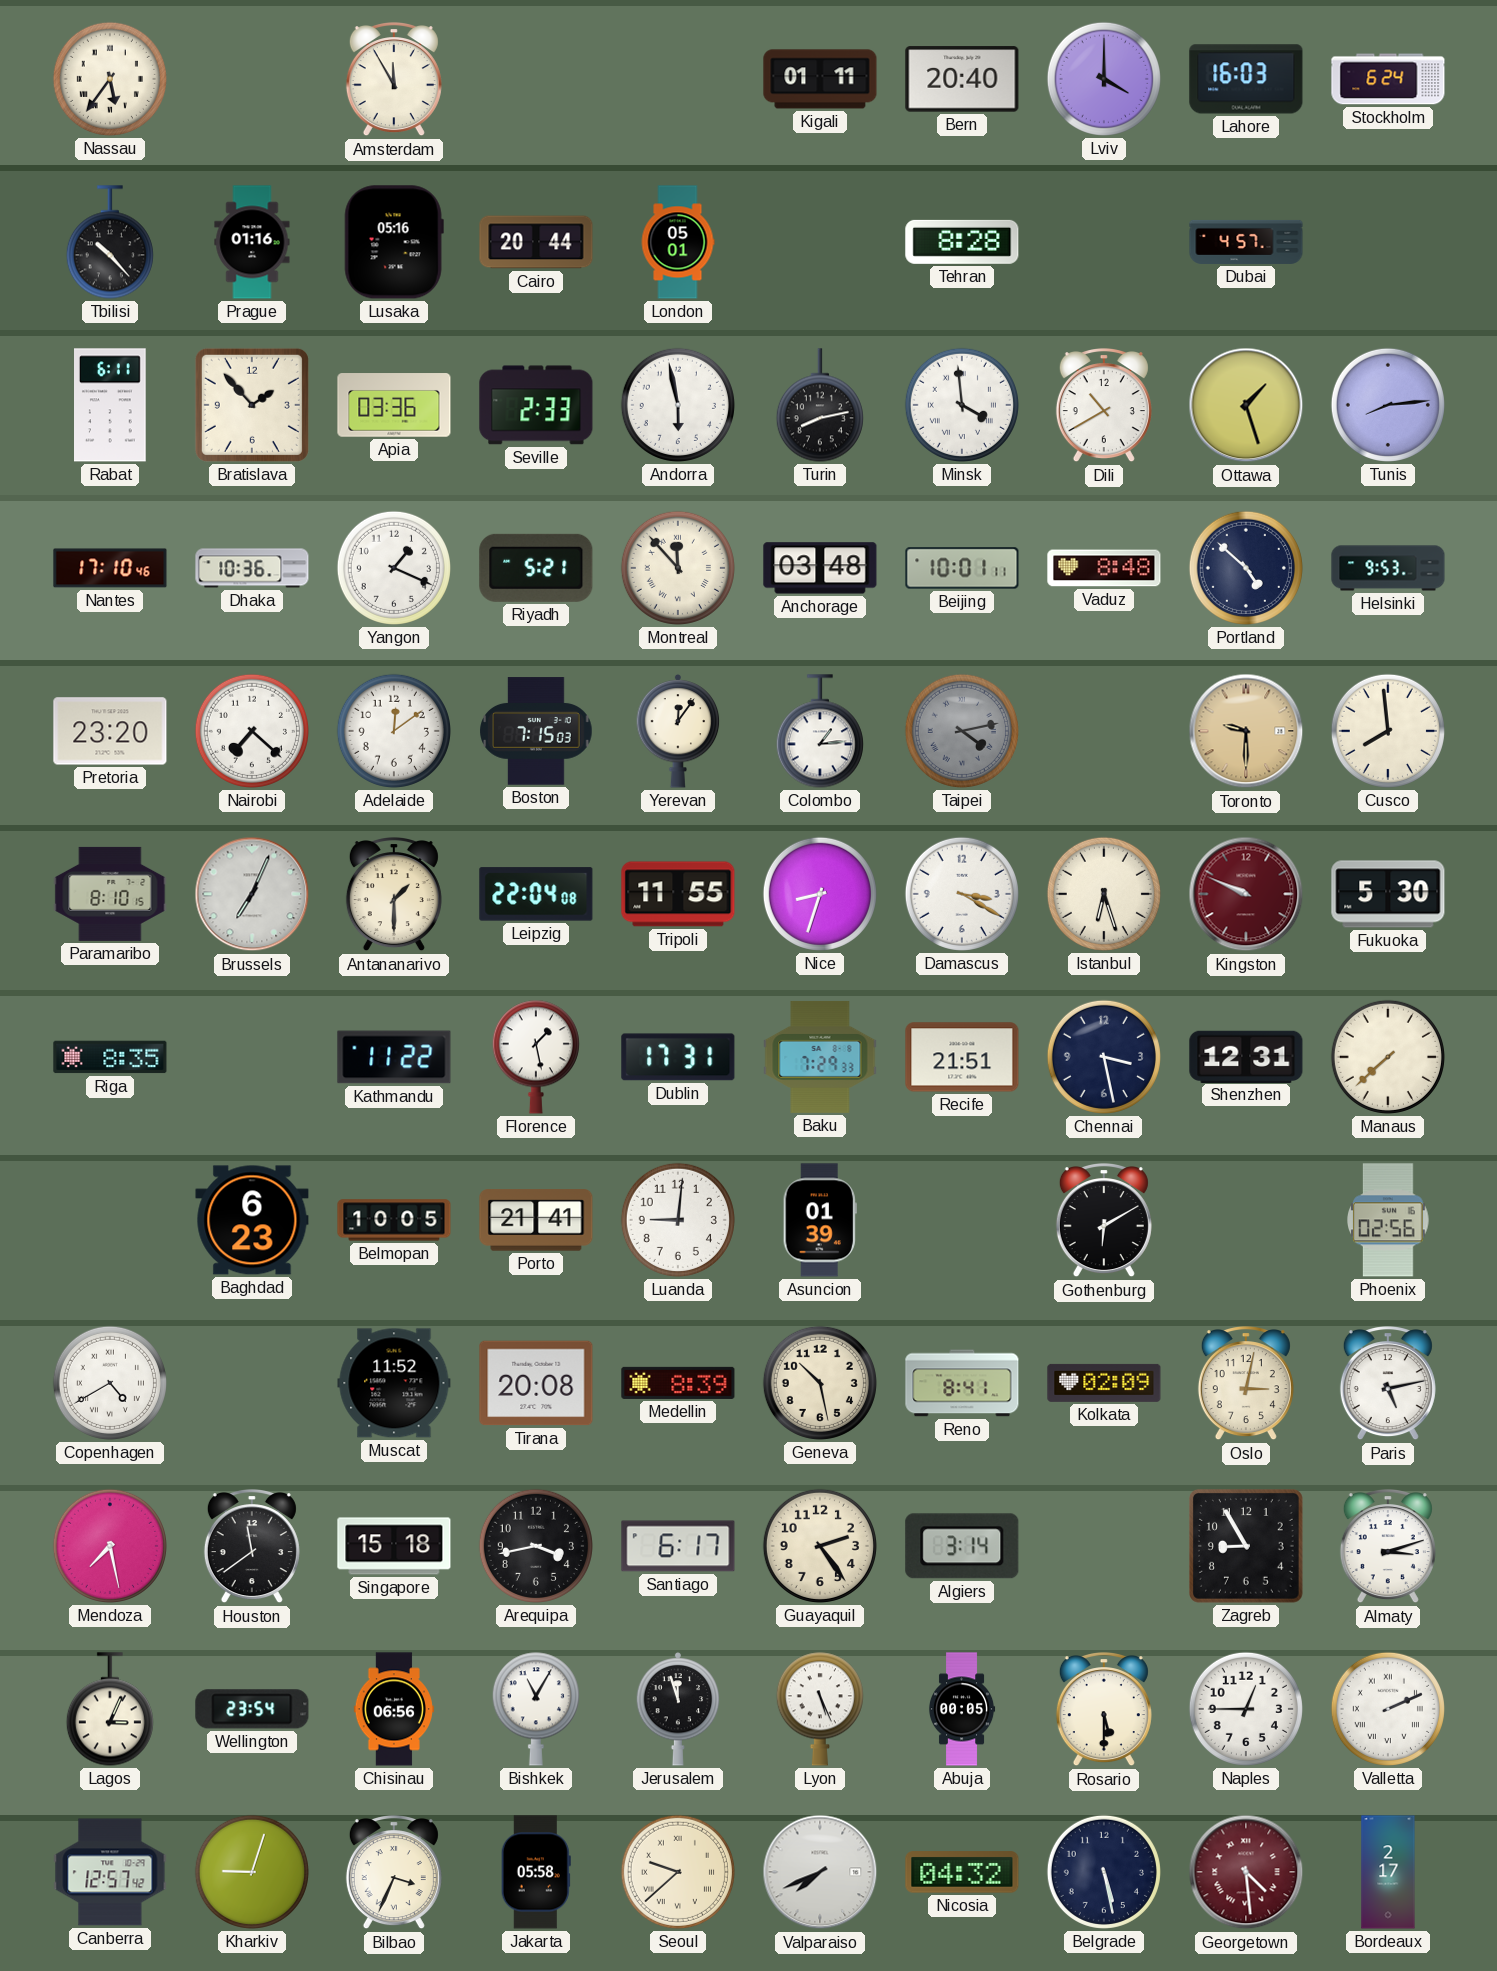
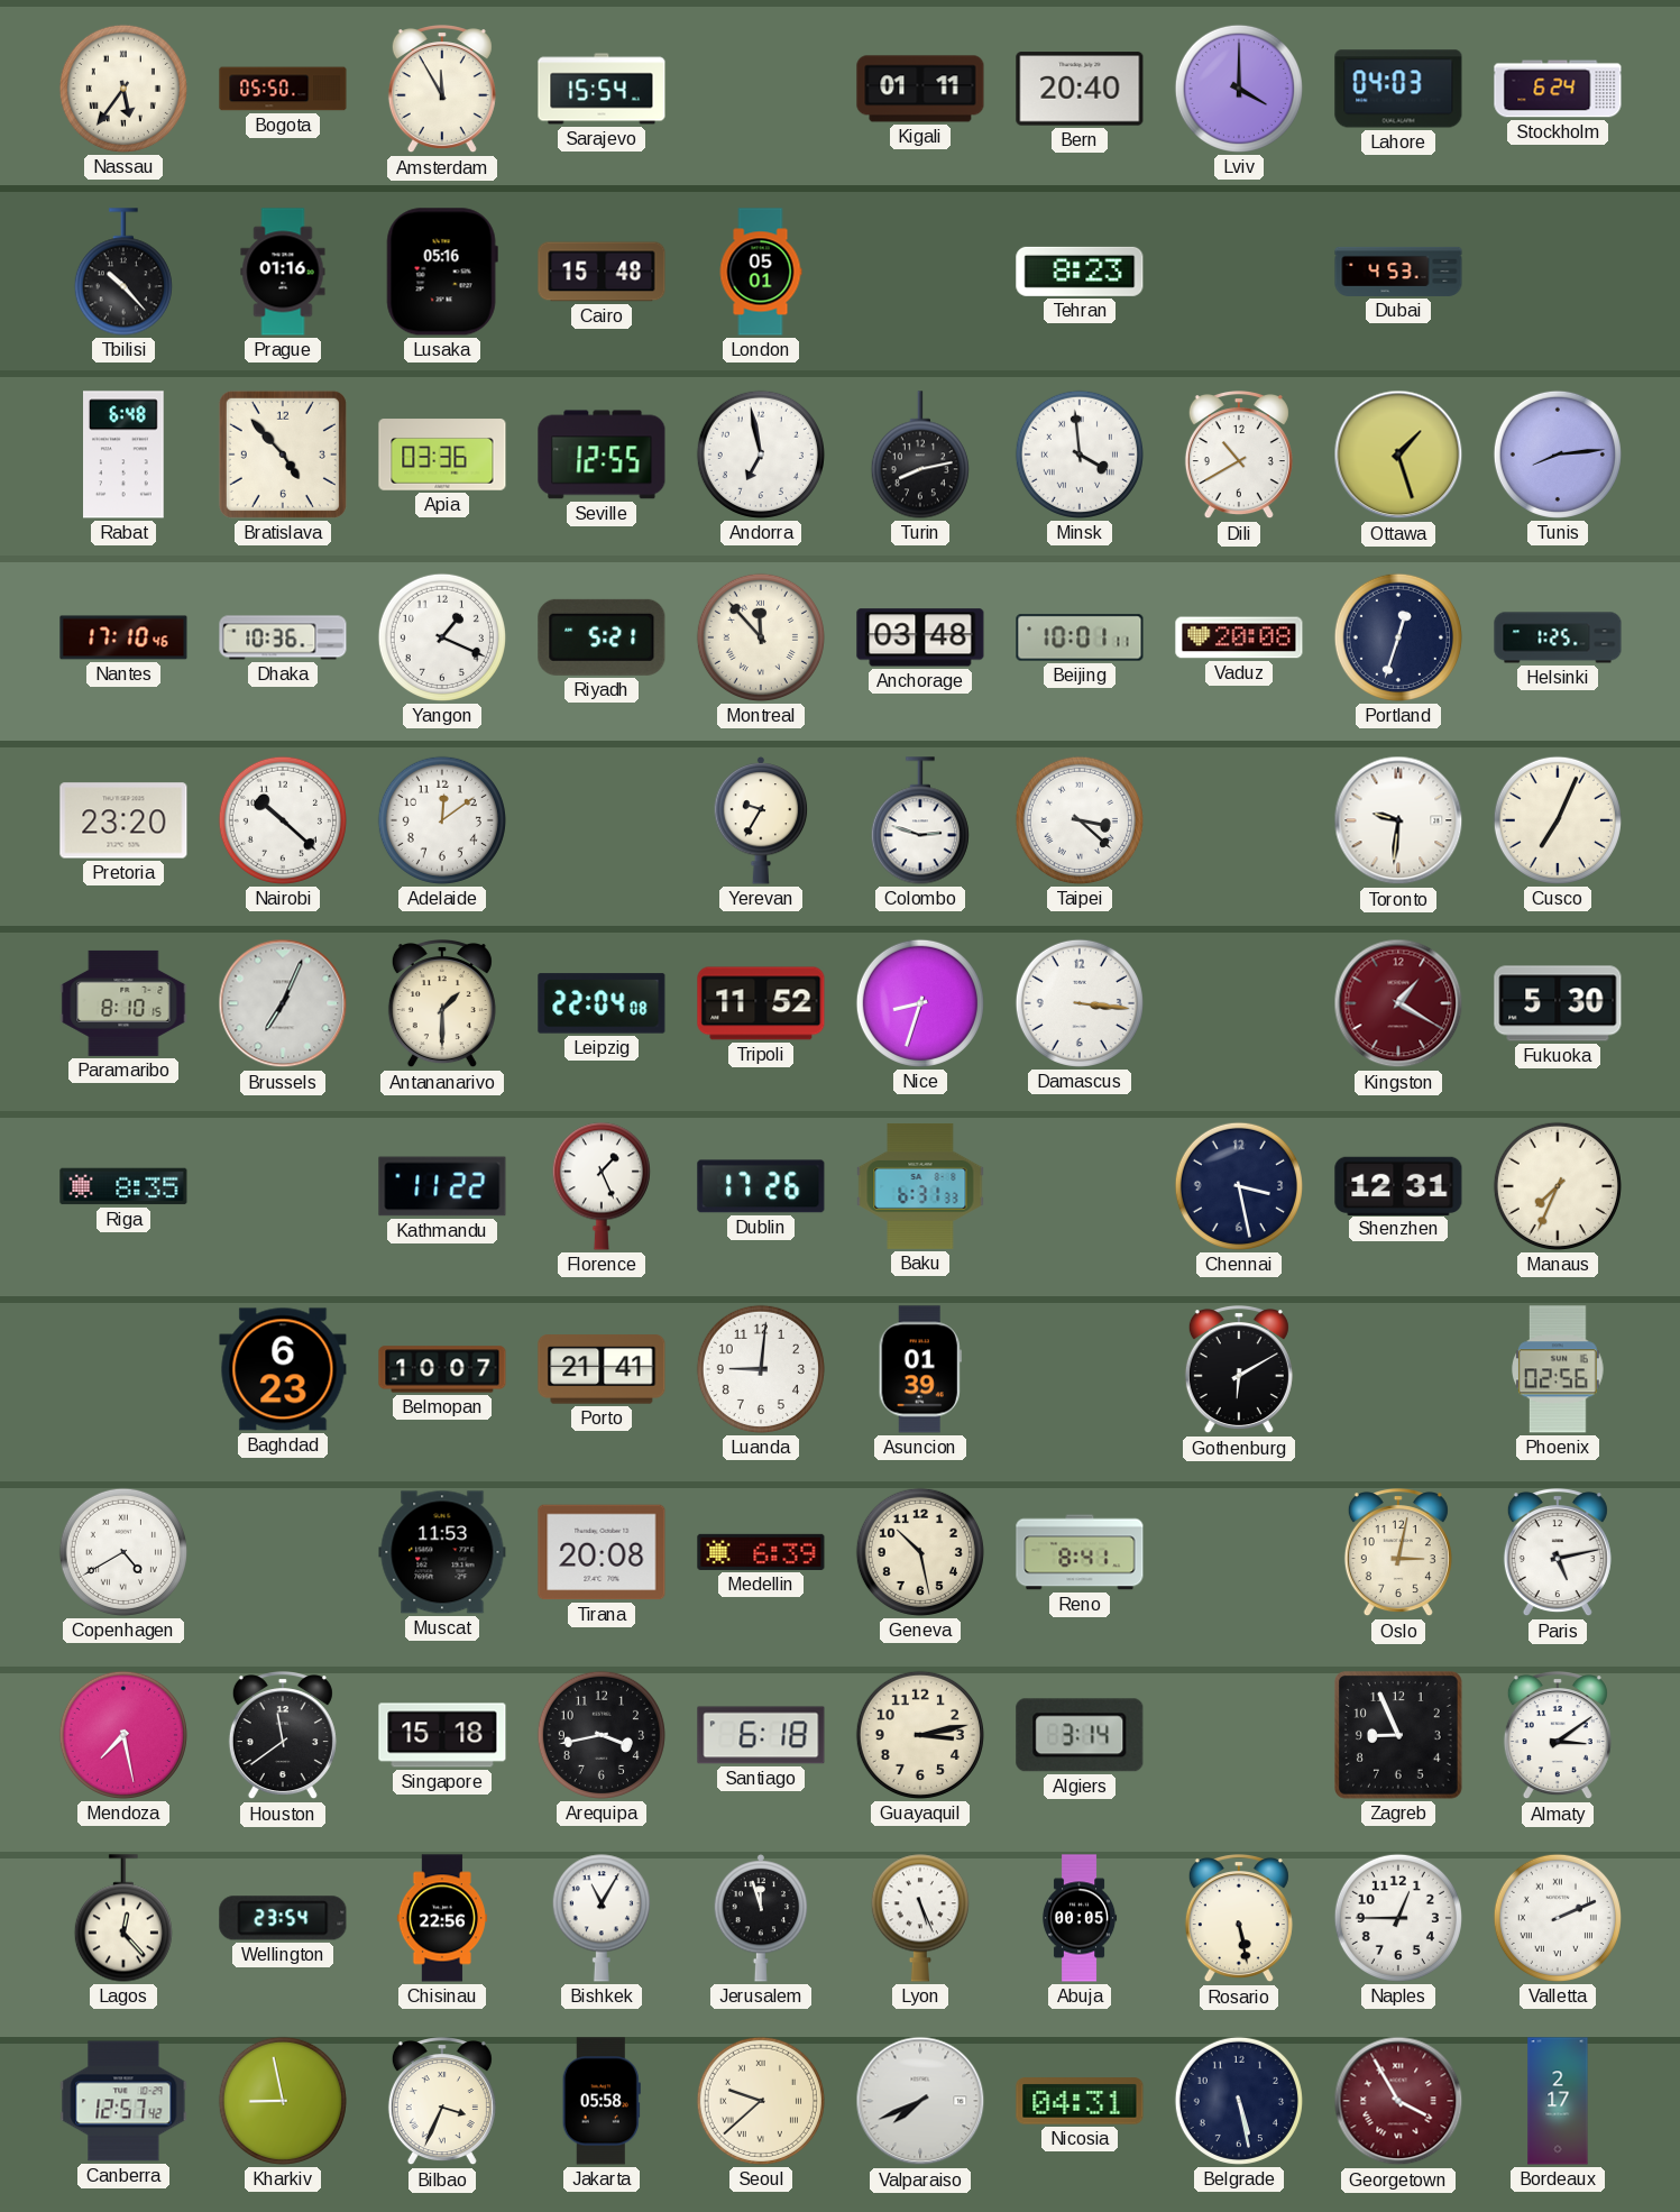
Bogota: none -> 05:50 (283, 89)
Sarajevo: none -> 15:54 (602, 89)
Lahore: 16:03 -> 04:03 (1398, 89)
Cairo: 20:44 -> 15:48 (602, 272)
Tehran: 8:28 -> 8:23 (1080, 272)
Dubai: 4:57 -> 4:53 (1398, 272)
Rabat: 6:11 -> 6:48 (125, 455)
Bratislava: 1:53 -> 4:53 (283, 455)
Seville: 2:33 -> 12:55 (602, 455)
Andorra: 5:58 -> 6:58 (761, 455)
Vaduz: 8:48 -> 20:08 (1239, 637)
Portland: 4:52 -> 12:33 (1398, 637)
Helsinki: 9:53 -> 1:25 (1558, 637)
Nairobi: 7:22 -> 10:22 (283, 820)
Boston: 7:15 -> none (536, 731)
Yerevan: 12:06 -> 9:35 (761, 820)
Colombo: 1:14 -> 2:48 (920, 820)
Taipei: 4:13 -> 3:22 (1080, 820)
Taipei dial: grey -> white (1080, 820)
Toronto: 9:30 -> 9:31 (1398, 820)
Toronto dial: champagne -> white (1398, 820)
Cusco: 7:59 -> 7:04 (1558, 820)
Tripoli: 11:55 -> 11:52 (761, 1003)
Damascus: 3:20 -> 3:16 (1080, 1003)
Istanbul: 6:27 -> none (1104, 894)
Kingston: 9:49 -> 1:20 (1398, 1003)
Florence: 1:28 -> 1:26 (602, 1186)
Dublin: 17:31 -> 17:26 (761, 1186)
Baku: 7:29 -> 6:31 (920, 1186)
Recife: 21:51 -> none (962, 1057)
Manaus: 7:38 -> 7:34 (1558, 1186)
Belmopan: 10:05 -> 10:07 (442, 1369)
Muscat: 11:52 -> 11:53 (442, 1552)
Medellin: 8:39 -> 6:39 (761, 1552)
Kolkata: 02:09 -> none (1104, 1383)
Santiago: 6:17 -> 6:18 (761, 1735)
Guayaquil: 2:24 -> 3:13 (920, 1735)
Zagreb: 8:55 -> 8:56 (1399, 1736)
Almaty: 3:12 -> 3:09 (1558, 1736)
Lagos: 3:04 -> 12:23 (123, 1918)
Chisinau: 06:56 -> 22:56 (442, 1918)
Rosario: 5:30 -> 5:28 (1239, 1919)
Kharkiv: 9:03 -> 8:58 (283, 2101)
Nicosia: 04:32 -> 04:31 (1080, 2101)
Georgetown: 4:29 -> 3:55 (1398, 2101)
